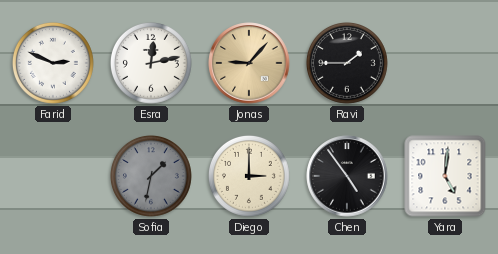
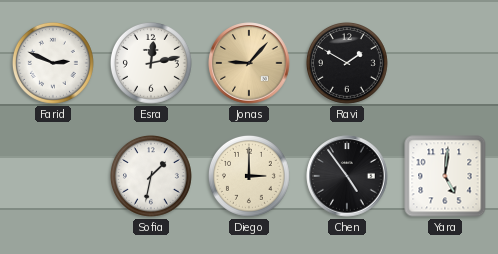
Ravi: 1:45 -> 1:50 (347, 63)
Sofia dial: grey -> white (151, 176)
